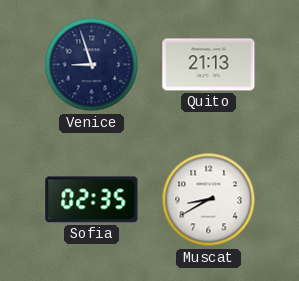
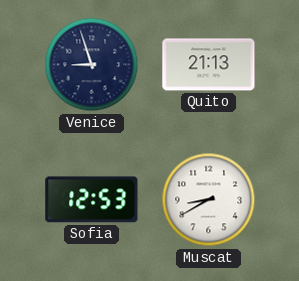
Sofia: 02:35 -> 12:53 (92, 200)
